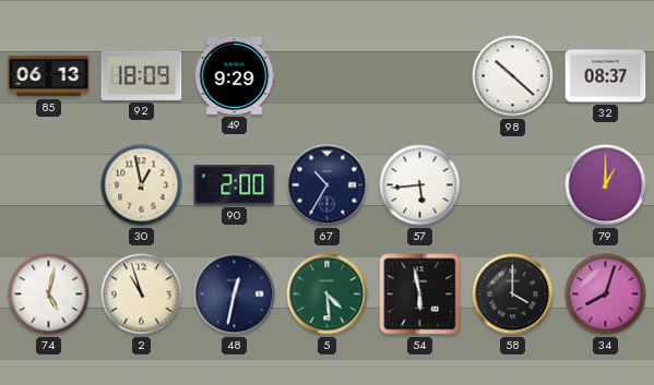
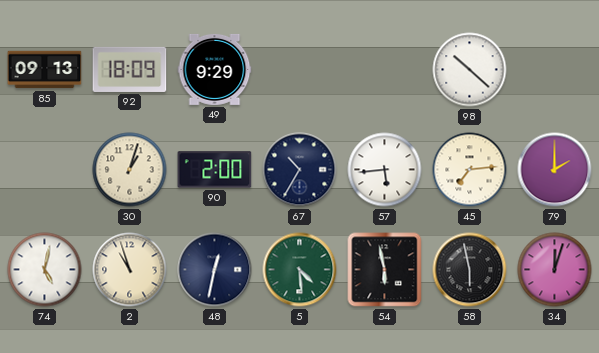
85: 06:13 -> 09:13 (45, 70)
32: 08:37 -> none (606, 76)
30: 12:58 -> 1:03 (130, 170)
45: none -> 7:14 (470, 170)
79: 1:00 -> 2:00 (555, 170)
58: 4:00 -> 5:58 (470, 270)
34: 8:03 -> 12:03 (555, 270)
